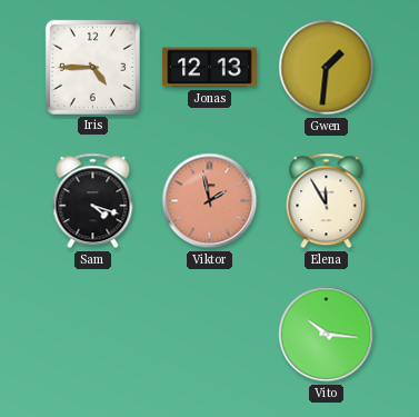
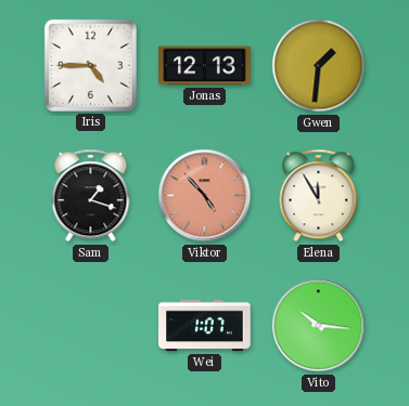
Sam: 4:18 -> 1:18 (91, 196)
Viktor: 1:58 -> 4:53 (205, 196)
Wei: none -> 1:07 (205, 326)
